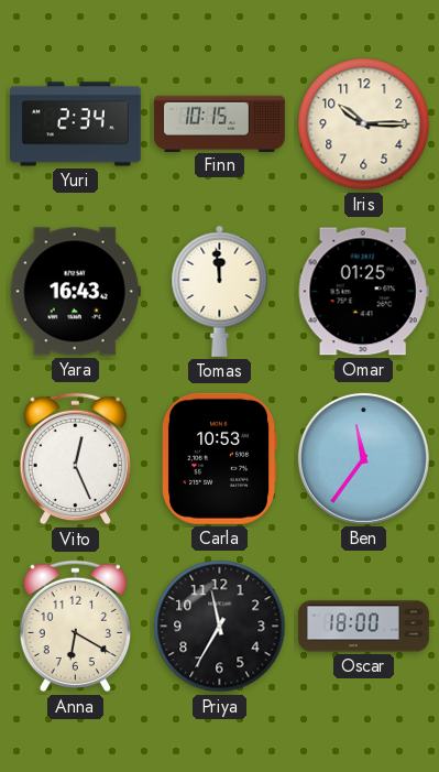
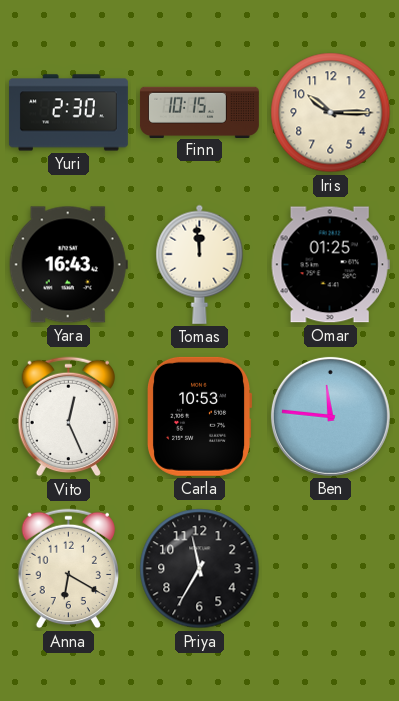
Yuri: 2:34 -> 2:30 (68, 113)
Ben: 11:36 -> 11:46 (330, 416)
Oscar: 18:00 -> none (363, 627)
